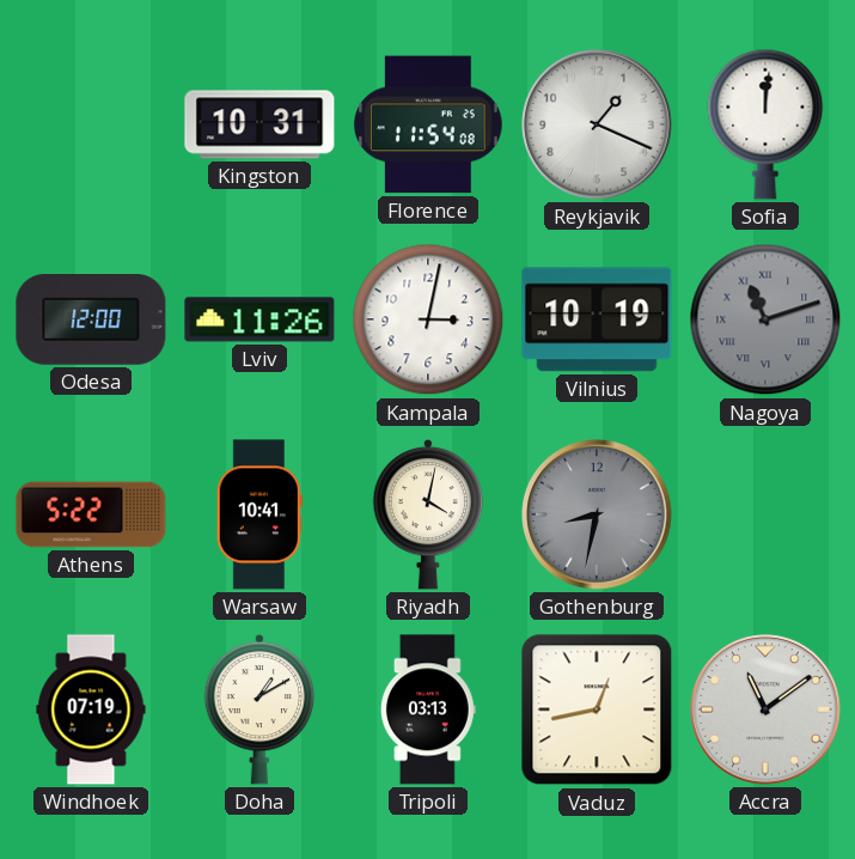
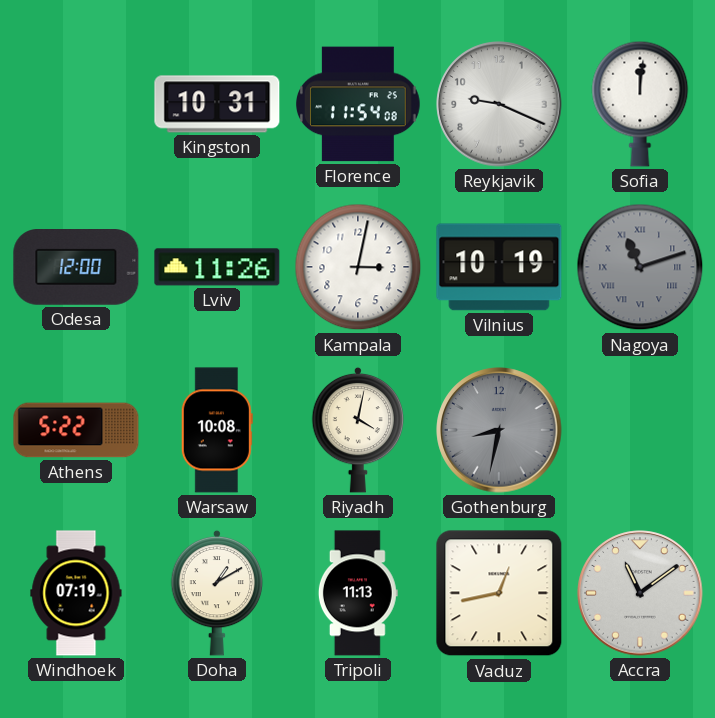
Reykjavik: 1:19 -> 9:19 (499, 104)
Warsaw: 10:41 -> 10:08 (217, 430)
Tripoli: 03:13 -> 11:13 (358, 593)
